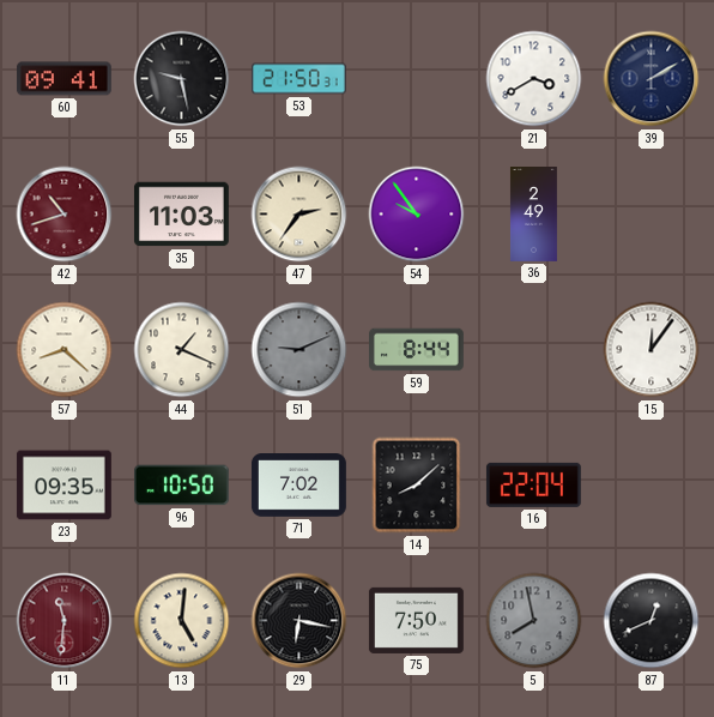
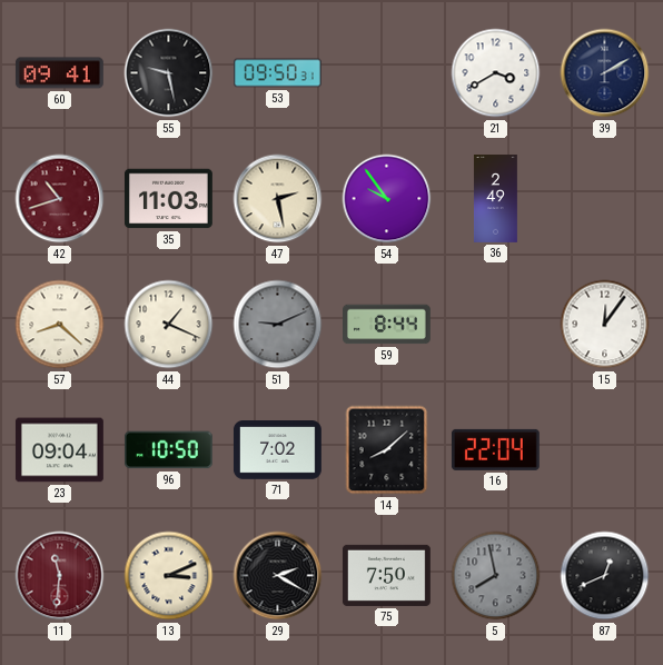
53: 21:50 -> 09:50 (278, 73)
47: 2:36 -> 2:28 (278, 199)
23: 09:35 -> 09:04 (59, 450)
13: 5:01 -> 3:11 (169, 576)
29: 6:17 -> 2:20 (278, 576)
